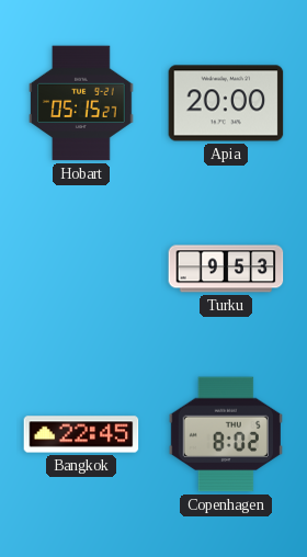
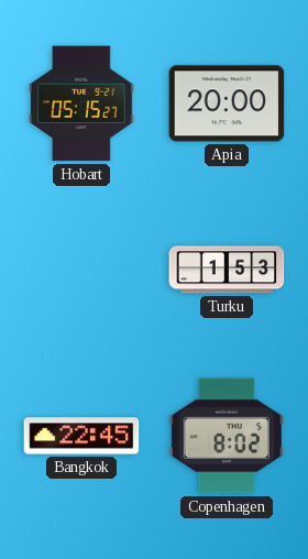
Turku: 9:53 -> 1:53 (227, 270)
